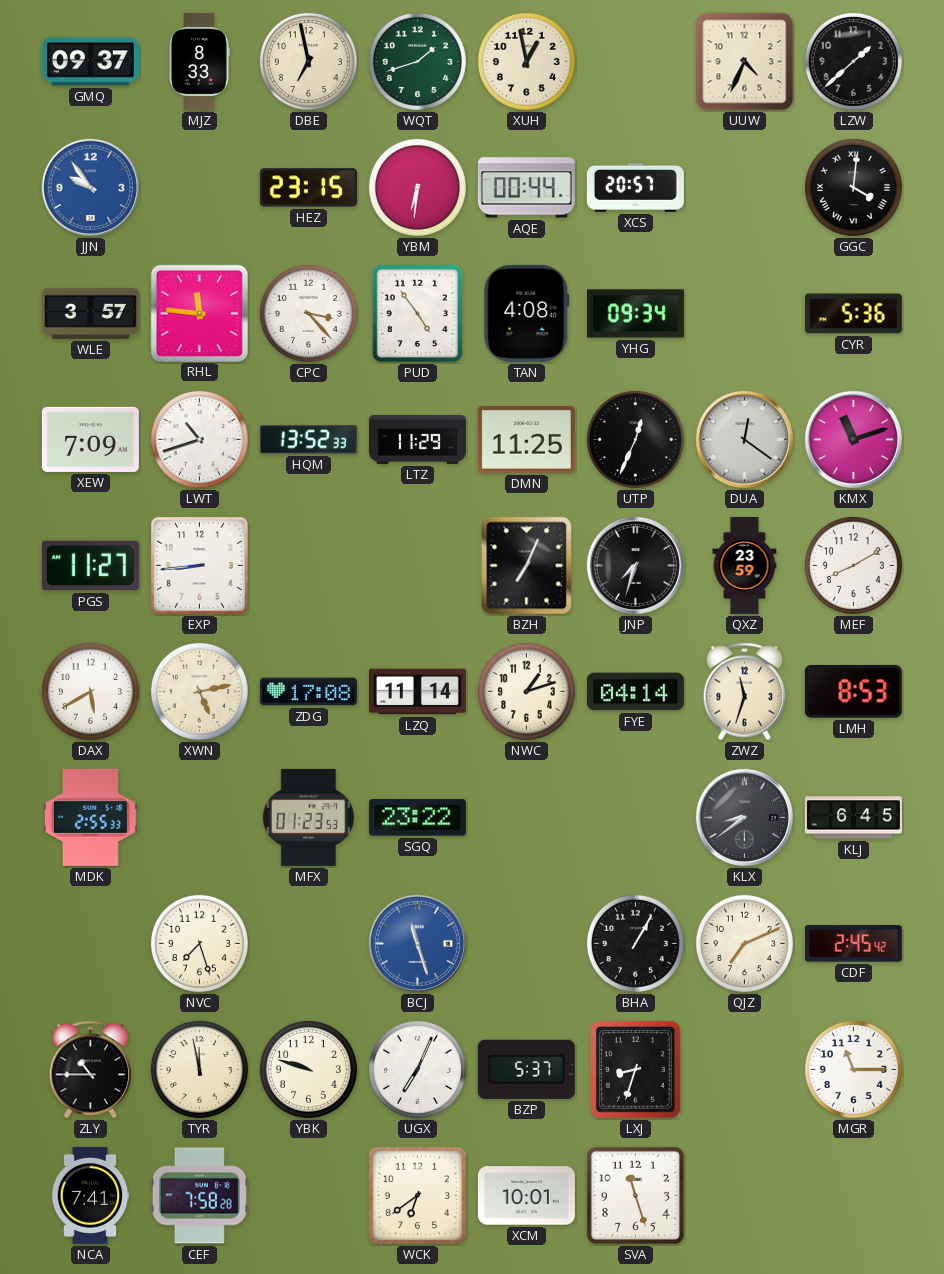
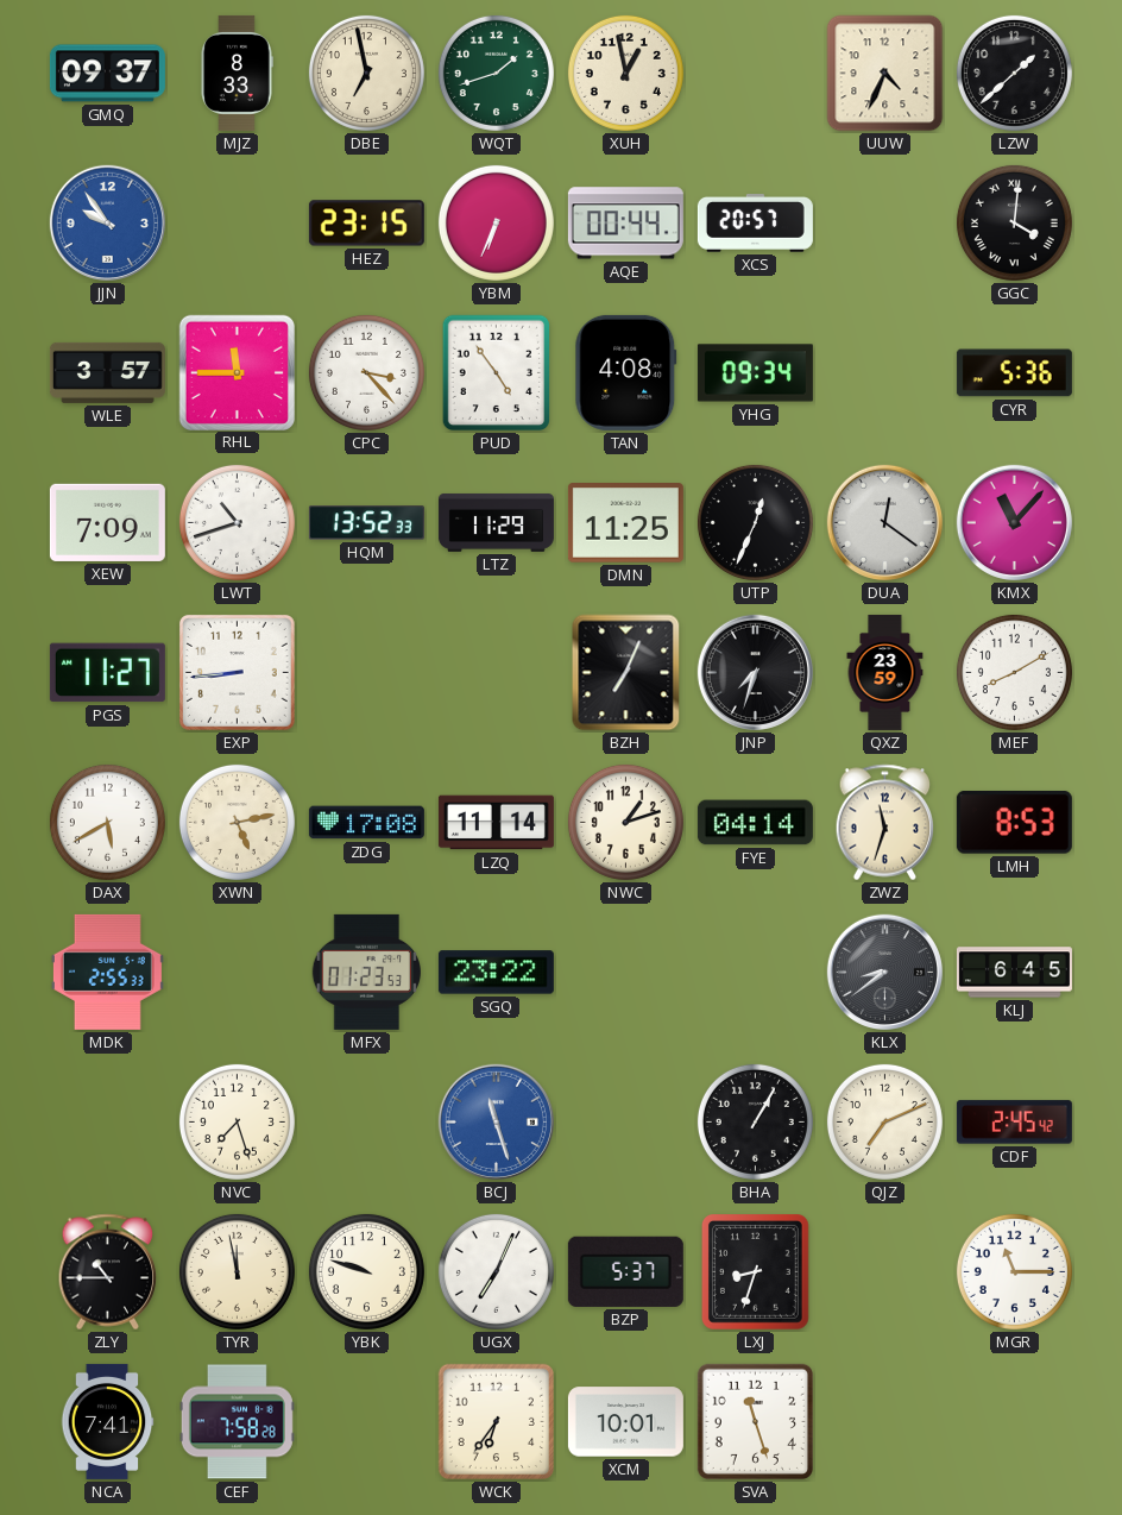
YBM: 6:31 -> 6:34 (496, 222)
RHL: 11:46 -> 11:45 (237, 372)
KMX: 11:12 -> 11:07 (1014, 522)
WCK: 6:39 -> 6:36 (496, 1421)
